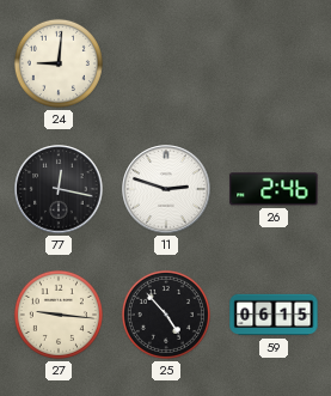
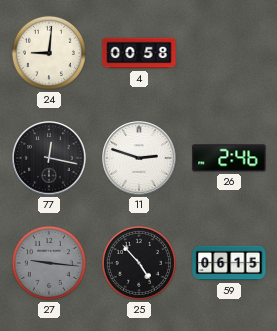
4: none -> 00:58 (139, 53)
27 dial: cream -> grey (49, 263)
